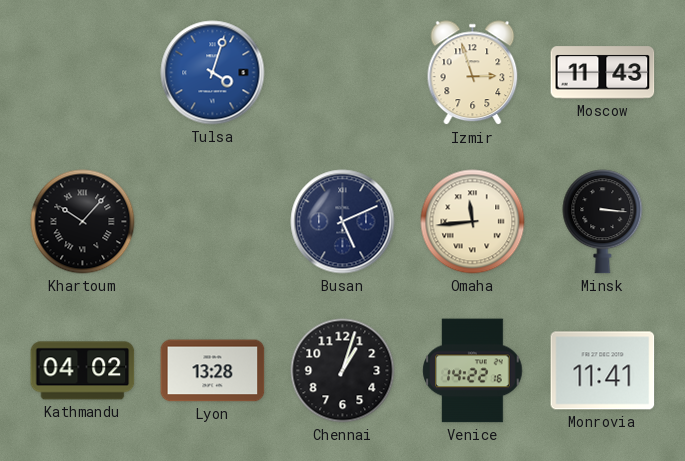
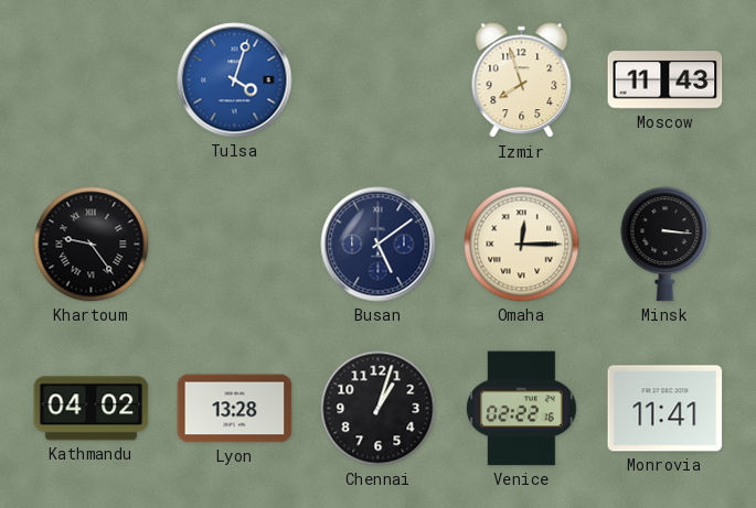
Izmir: 2:57 -> 7:57 (522, 80)
Khartoum: 10:07 -> 9:24 (92, 245)
Busan: 5:11 -> 5:09 (379, 245)
Omaha: 11:44 -> 12:15 (522, 245)
Venice: 14:22 -> 02:22 (522, 409)
